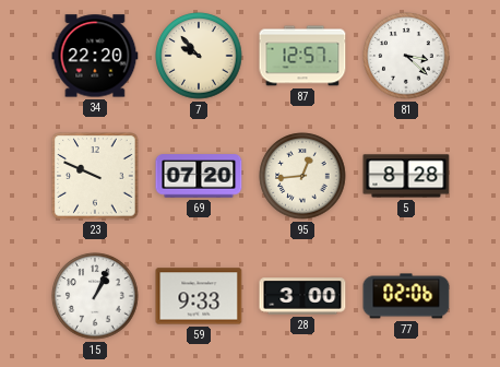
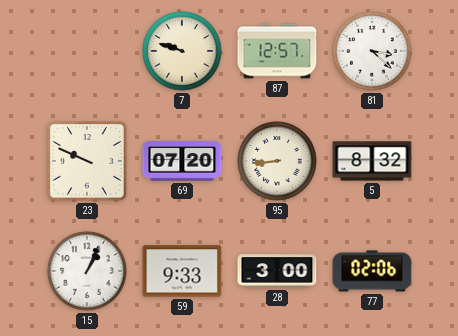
34: 22:20 -> none (95, 56)
7: 9:53 -> 9:48 (182, 51)
95: 12:44 -> 8:44 (277, 161)
5: 8:28 -> 8:32 (372, 161)
